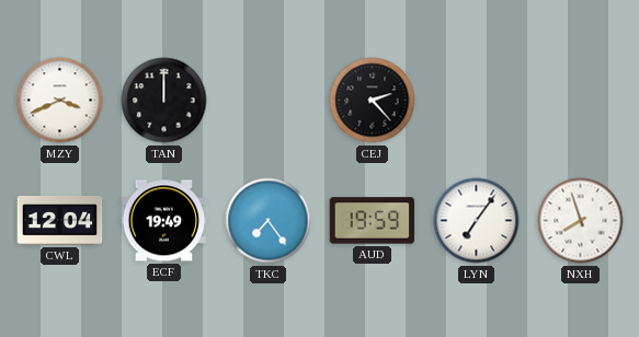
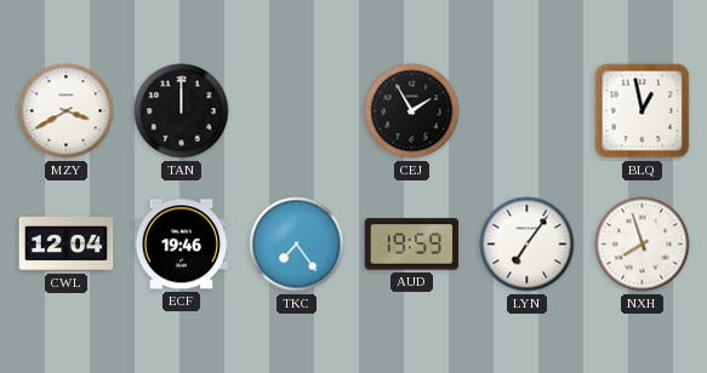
MZY: 3:41 -> 3:40 (67, 111)
CEJ: 2:23 -> 1:55 (412, 111)
BLQ: none -> 12:58 (643, 111)
ECF: 19:49 -> 19:46 (182, 245)
